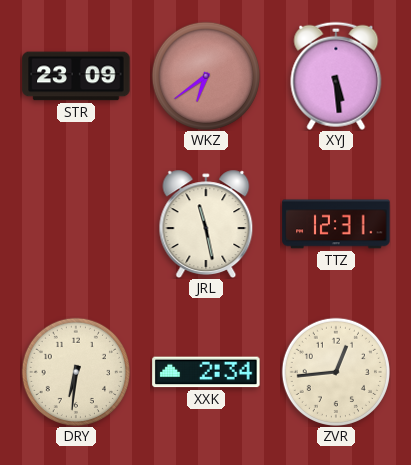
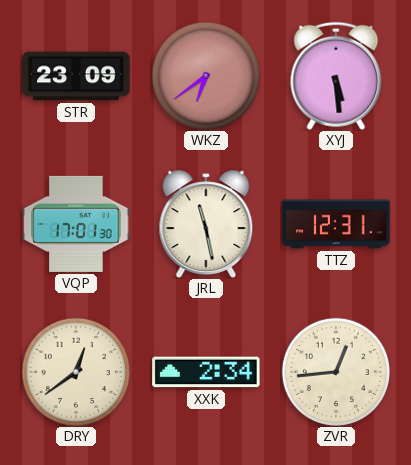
VQP: none -> 17:01 (76, 224)
DRY: 6:31 -> 12:39 (75, 371)
